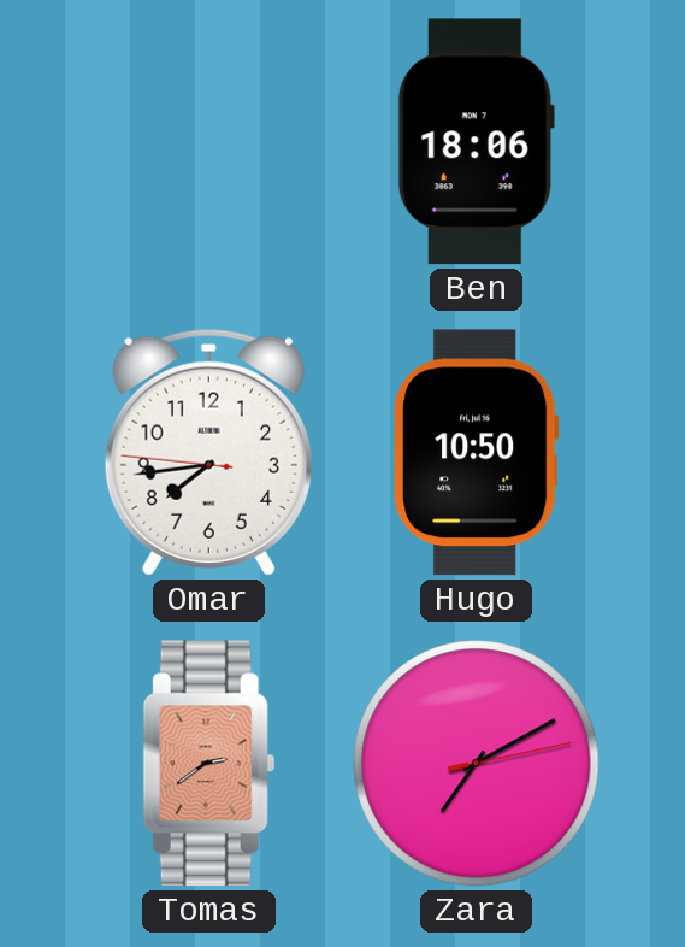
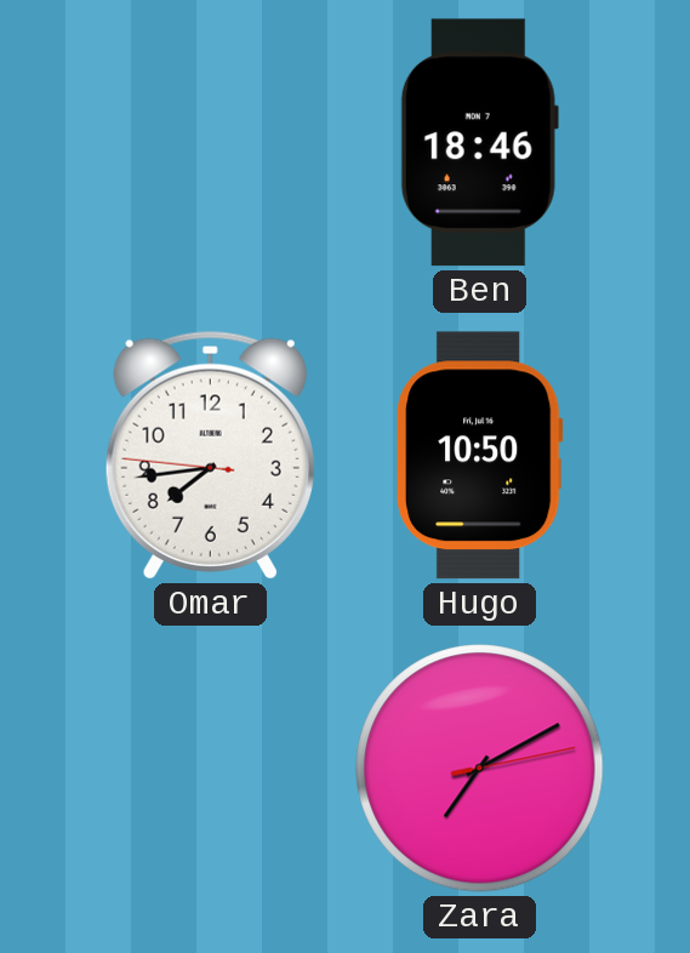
Ben: 18:06 -> 18:46 (479, 143)
Tomas: 2:39 -> none (208, 764)
